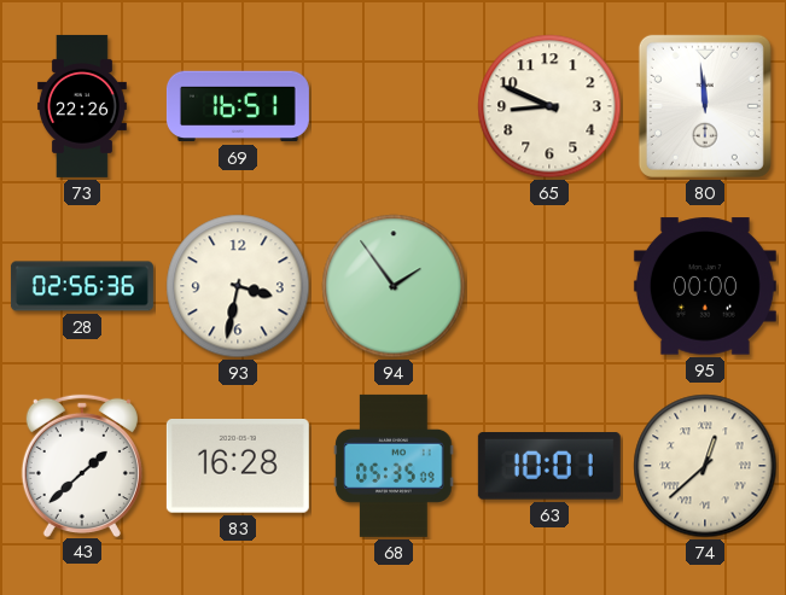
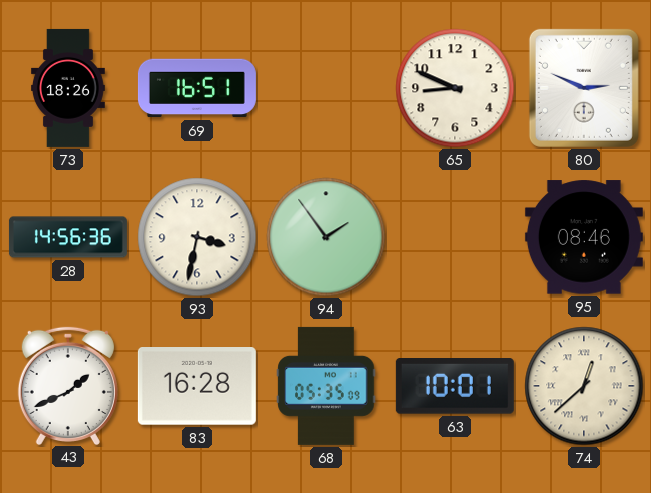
73: 22:26 -> 18:26 (68, 88)
80: 11:59 -> 2:49 (584, 88)
28: 02:56 -> 14:56 (68, 237)
95: 00:00 -> 08:46 (584, 237)
43: 1:38 -> 1:41 (68, 385)
